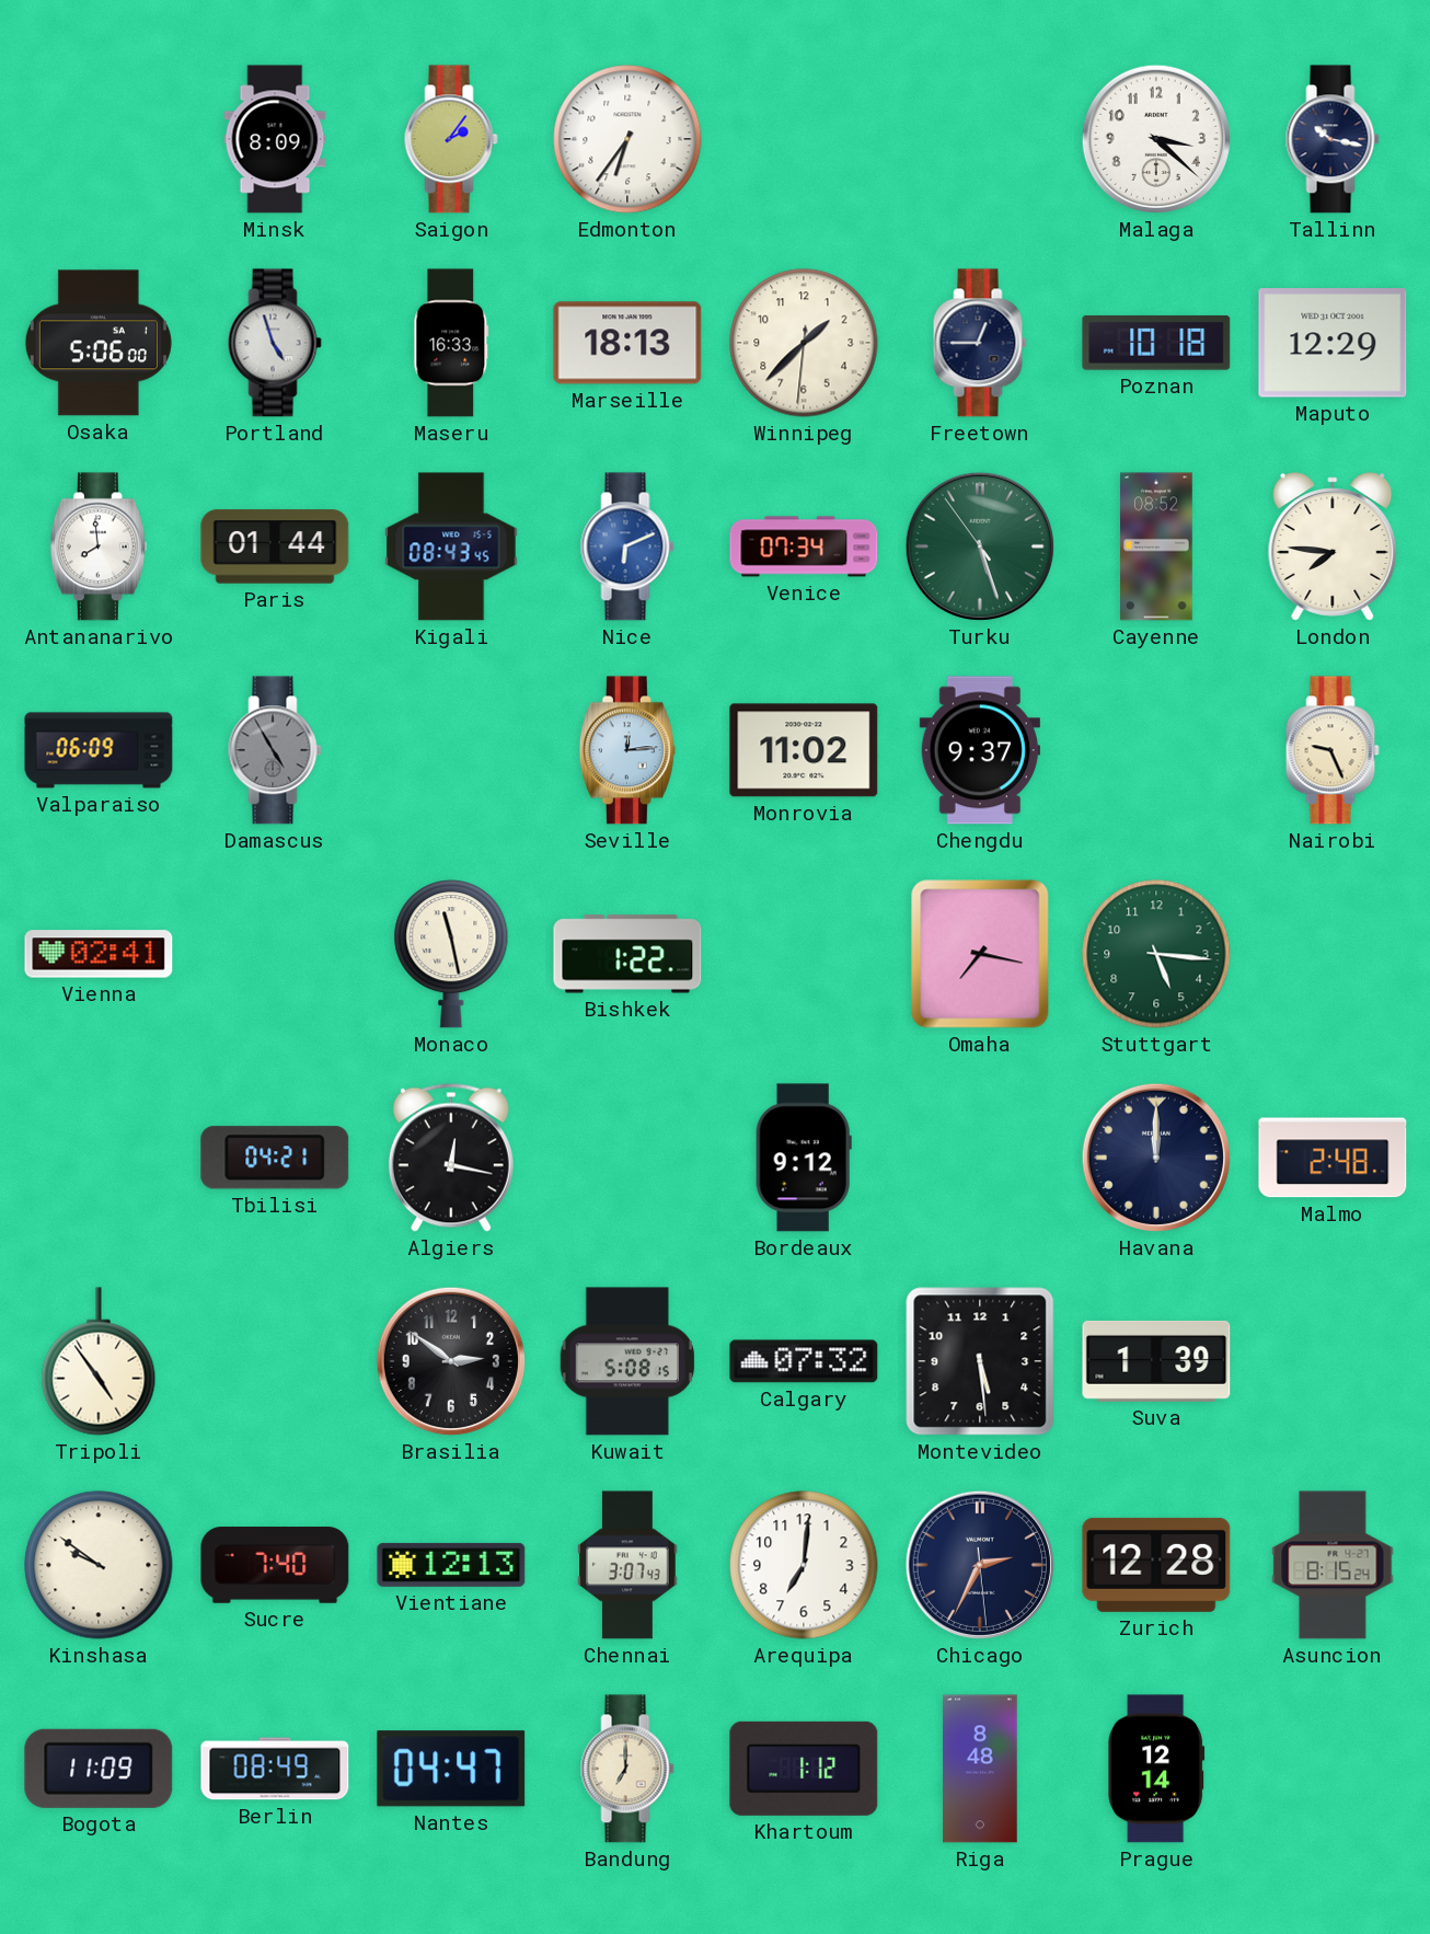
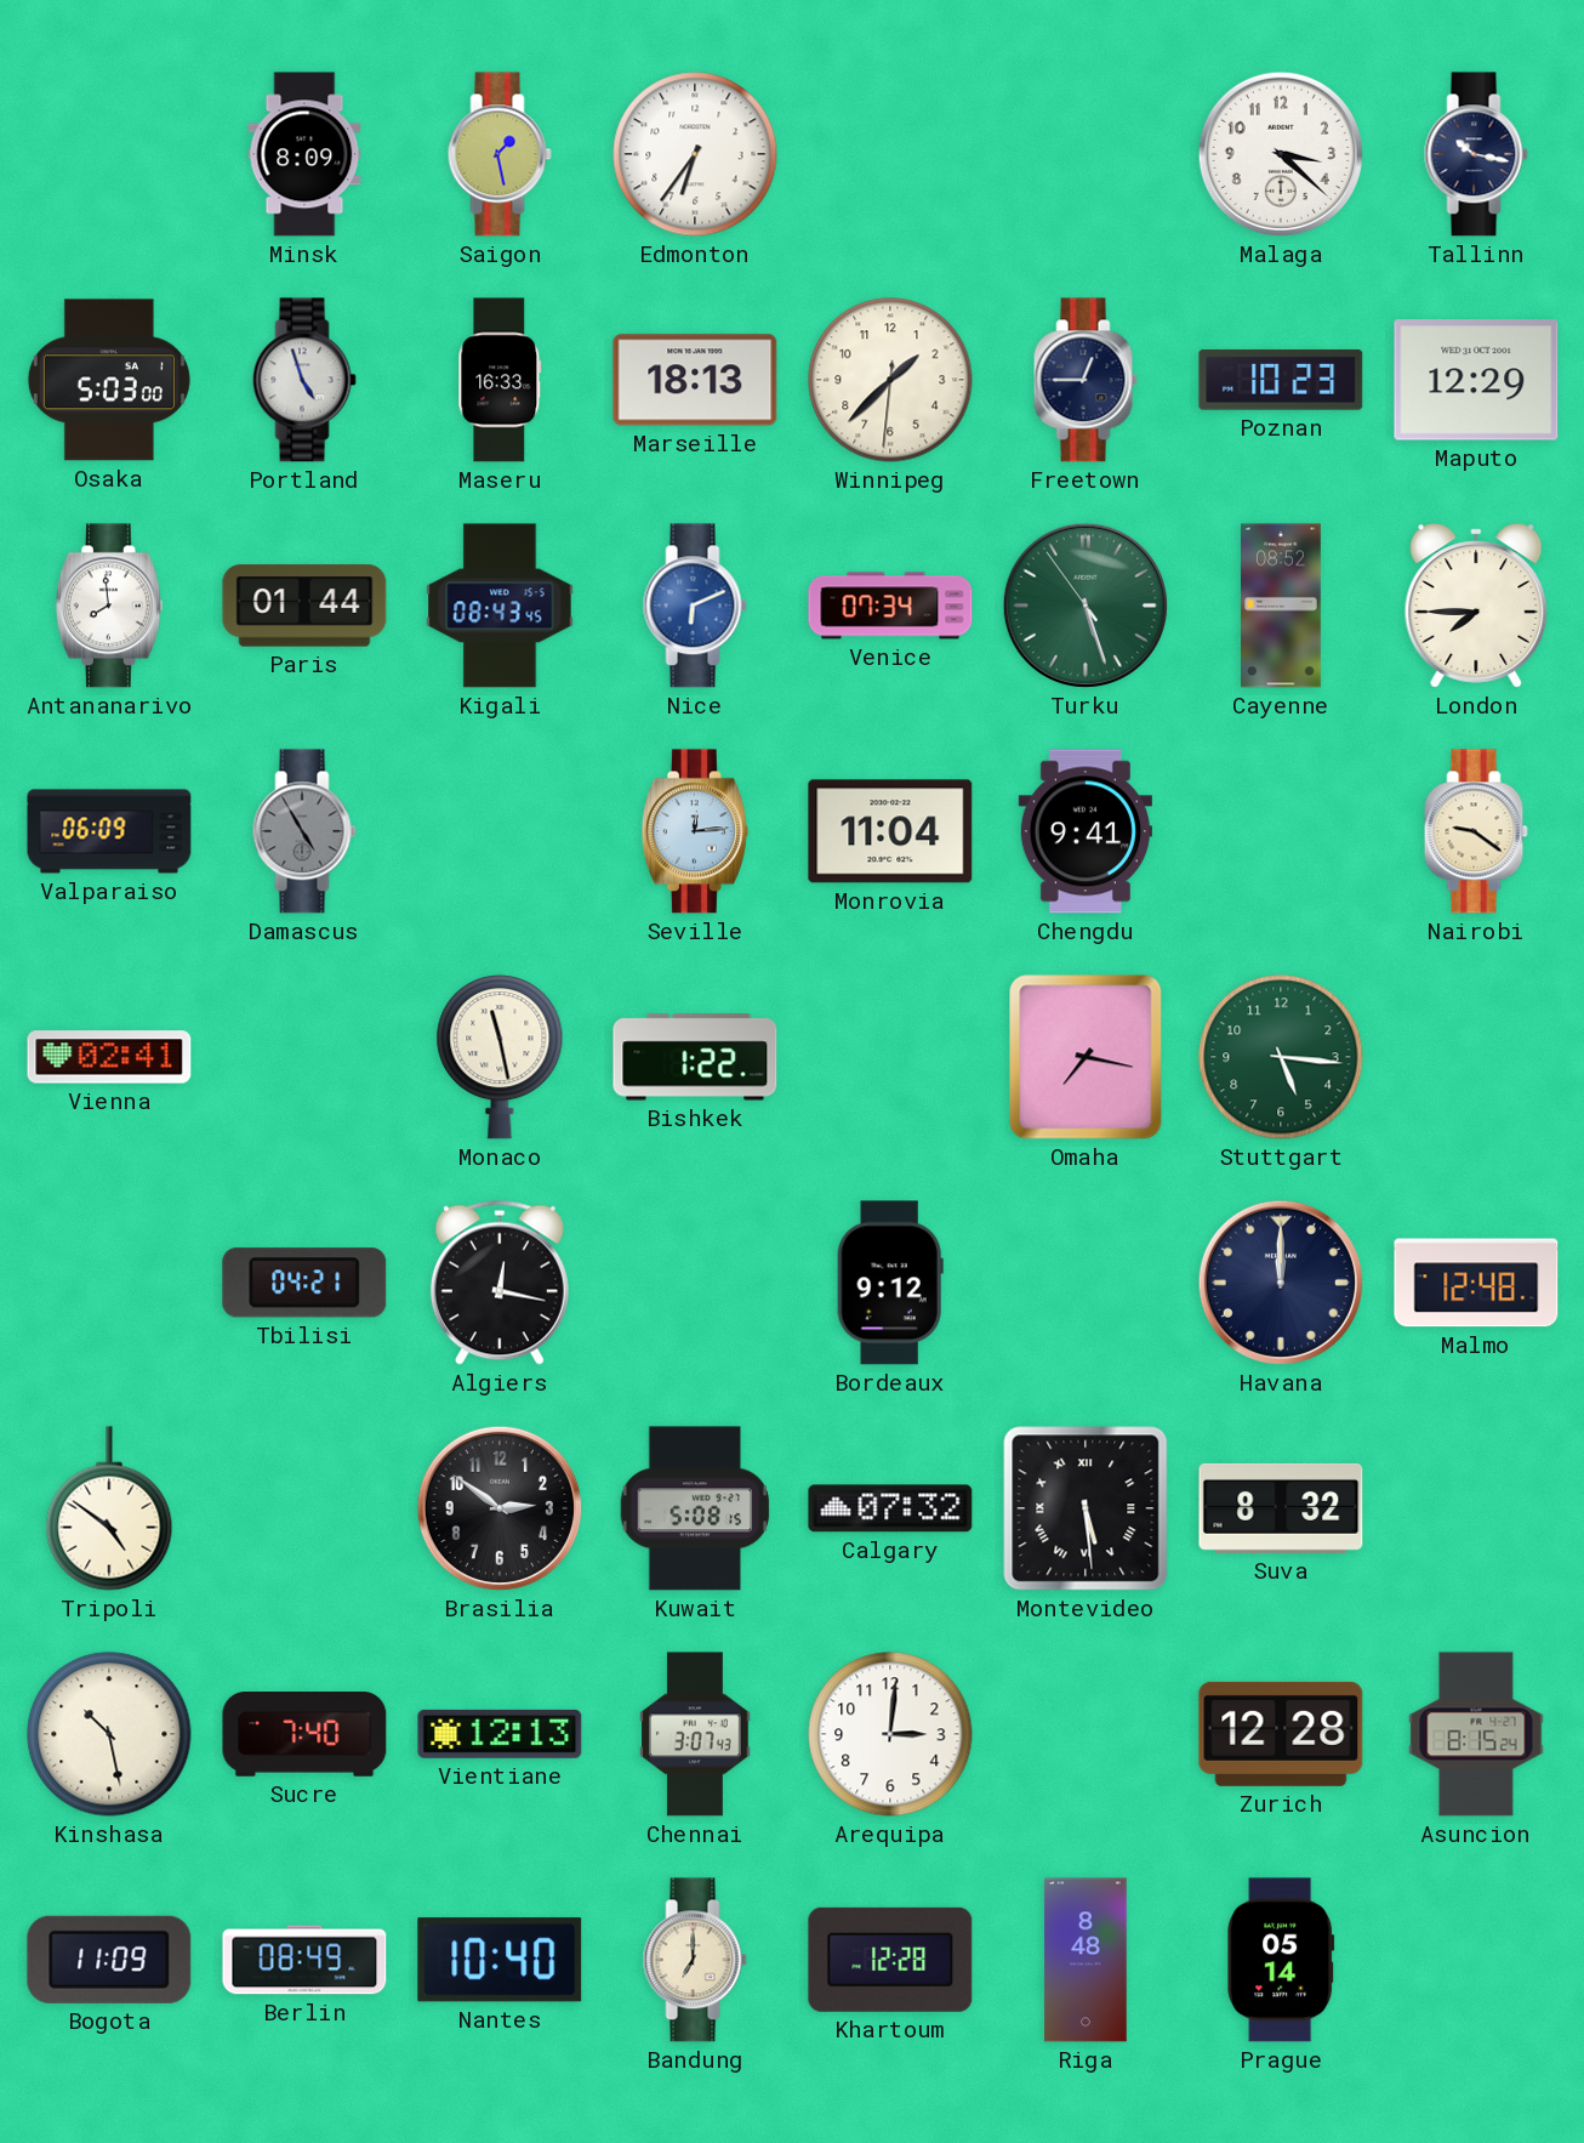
Saigon: 2:06 -> 1:28 (500, 154)
Osaka: 5:06 -> 5:03 (109, 380)
Poznan: 10:18 -> 10:23 (1281, 380)
London: 7:46 -> 7:45 (1476, 606)
Monrovia: 11:02 -> 11:04 (890, 831)
Chengdu: 9:37 -> 9:41 (1086, 831)
Nairobi: 9:26 -> 9:21 (1476, 831)
Malmo: 2:48 -> 12:48 (1476, 1283)
Tripoli: 4:54 -> 4:51 (109, 1508)
Montevideo numerals: Arabic -> Roman (1086, 1508)
Suva: 1:39 -> 8:32 (1281, 1508)
Kinshasa: 9:51 -> 10:28 (109, 1734)
Arequipa: 7:01 -> 3:01 (890, 1734)
Chicago: 2:34 -> none (980, 1565)
Nantes: 04:47 -> 10:40 (500, 1960)
Khartoum: 1:12 -> 12:28 (890, 1960)
Prague: 12:14 -> 05:14 (1281, 1960)
